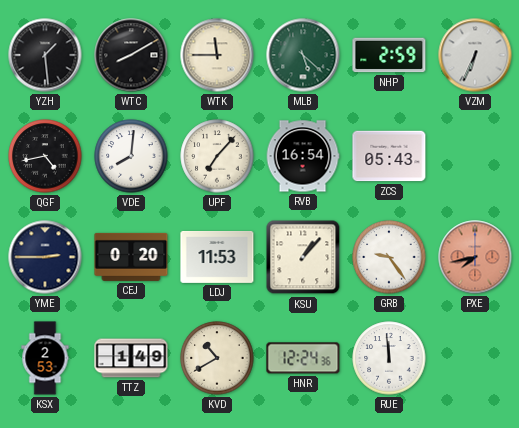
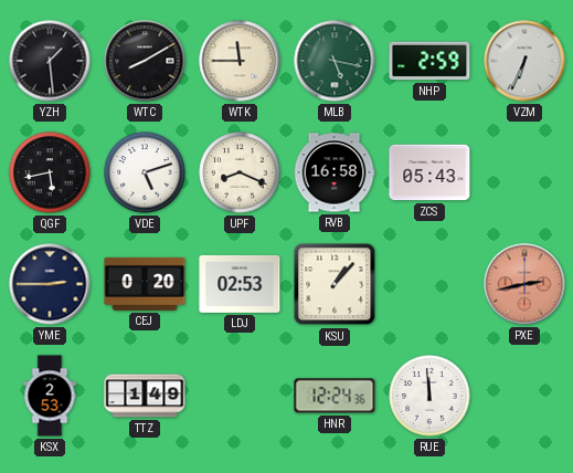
MLB: 5:22 -> 5:17 (335, 61)
QGF: 4:43 -> 5:43 (50, 172)
VDE: 8:01 -> 5:12 (145, 172)
UPF: 7:07 -> 8:19 (240, 172)
RVB: 16:54 -> 16:58 (335, 172)
LDJ: 11:53 -> 02:53 (240, 284)
GRB: 9:24 -> none (389, 257)
PXE: 7:43 -> 2:43 (524, 284)
KVD: 10:40 -> none (217, 358)
